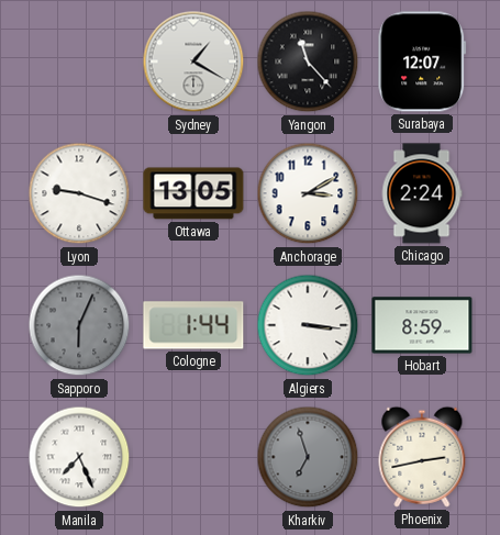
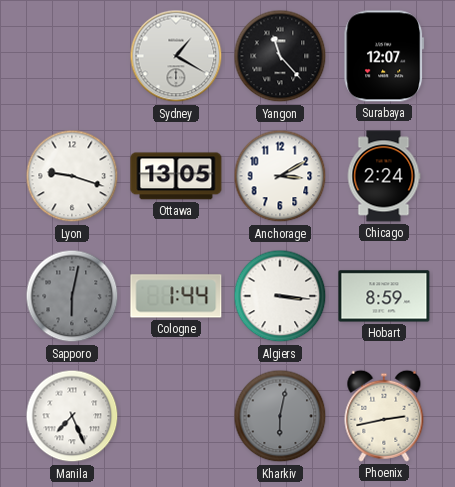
Sapporo: 6:04 -> 6:02 (72, 296)
Kharkiv: 6:57 -> 6:02 (280, 416)
